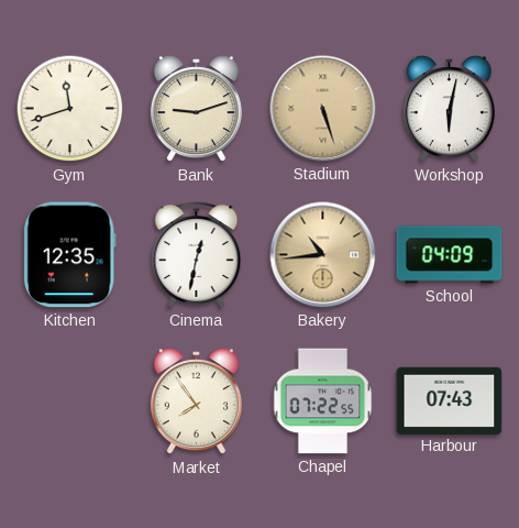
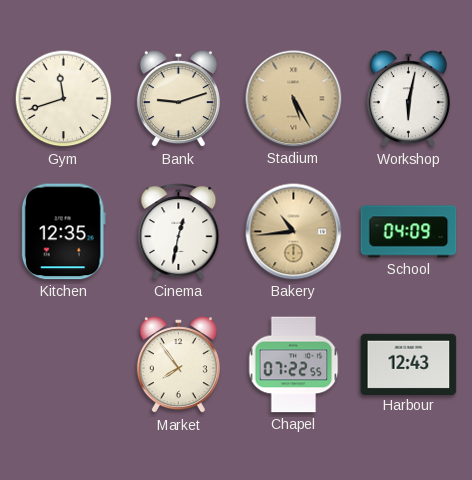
Stadium: 5:27 -> 5:25 (294, 99)
Harbour: 07:43 -> 12:43 (409, 364)
